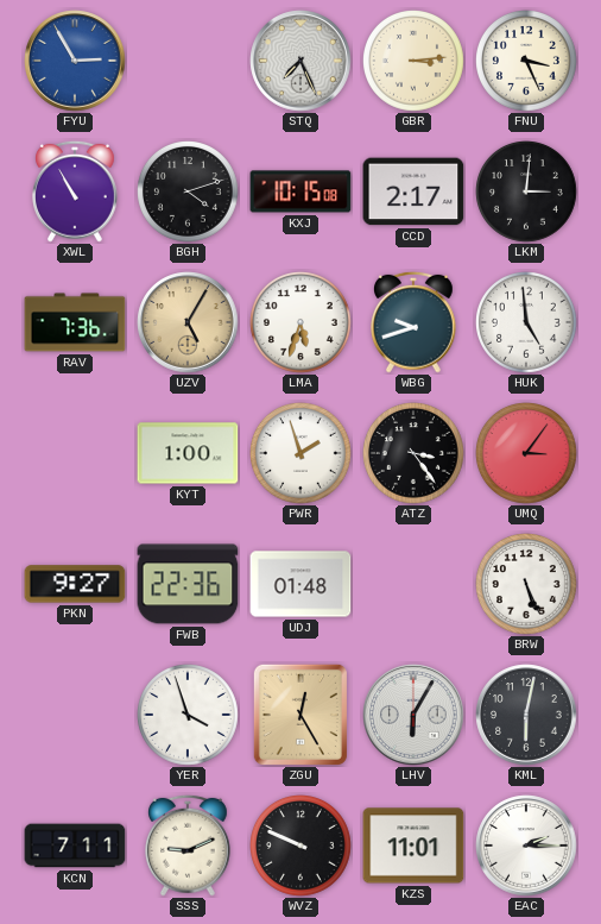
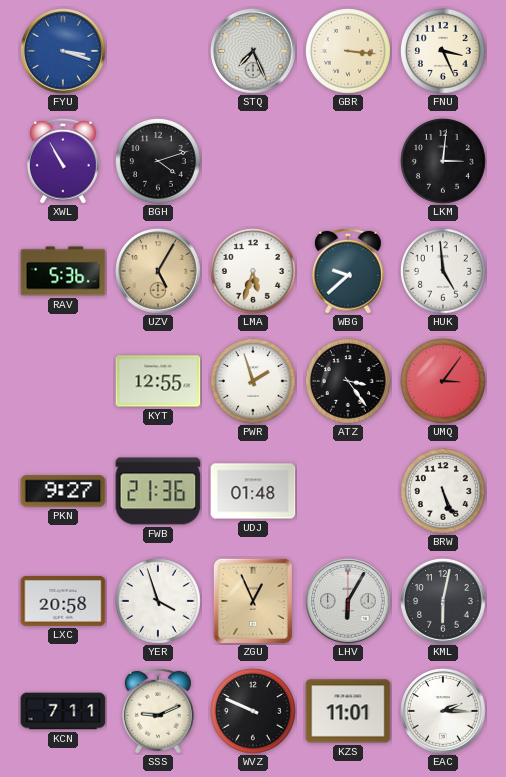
FYU: 2:55 -> 3:18 (63, 51)
GBR: 3:14 -> 3:16 (349, 52)
KXJ: 10:15 -> none (300, 191)
CCD: 2:17 -> none (413, 191)
RAV: 7:36 -> 5:36 (63, 271)
WBG: 9:42 -> 9:38 (349, 271)
KYT: 1:00 -> 12:55 (158, 381)
FWB: 22:36 -> 21:36 (158, 491)
LXC: none -> 20:58 (63, 601)
ZGU: 12:25 -> 12:56 (253, 601)
